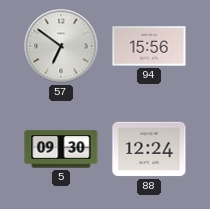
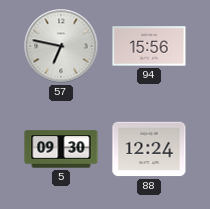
57: 6:51 -> 6:47 (61, 46)
